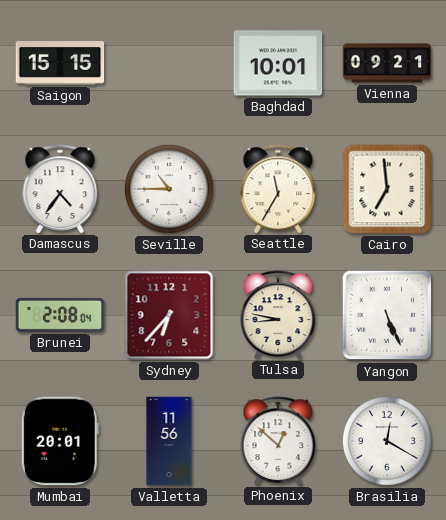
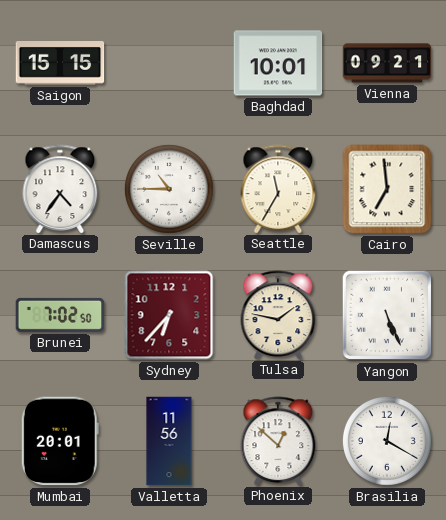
Brunei: 2:08 -> 7:02 (60, 315)
Tulsa: 8:47 -> 1:47 (278, 315)
